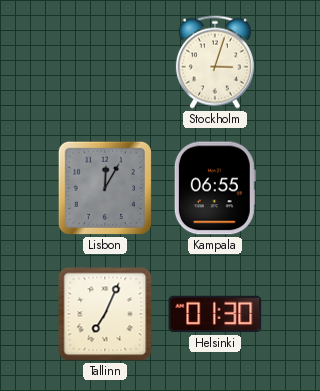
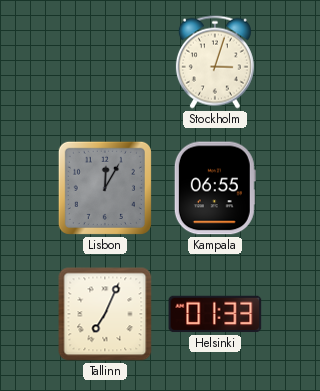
Helsinki: 01:30 -> 01:33 (215, 314)
